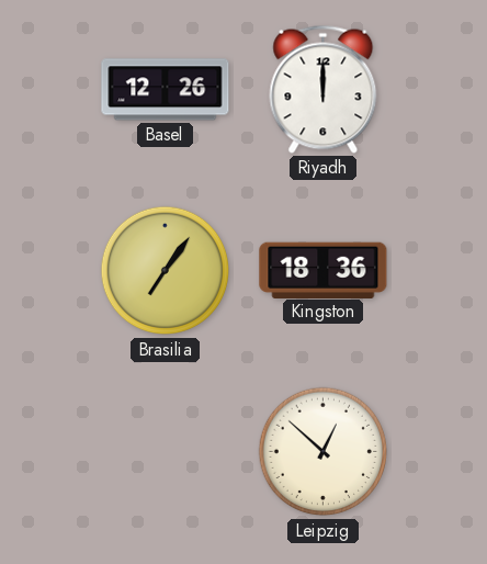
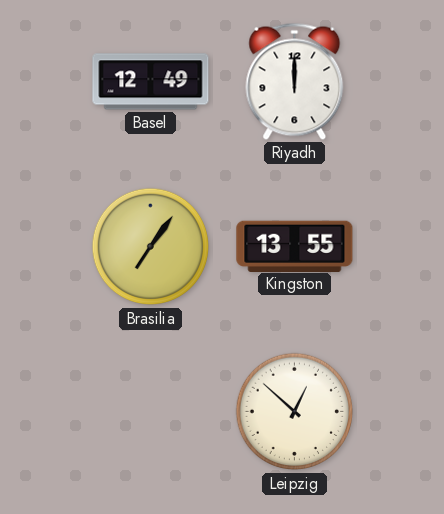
Basel: 12:26 -> 12:49 (151, 82)
Kingston: 18:36 -> 13:55 (295, 246)
